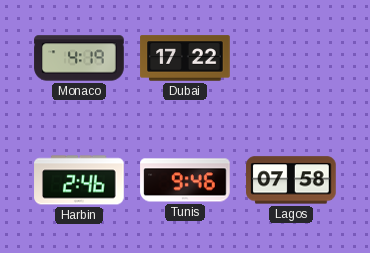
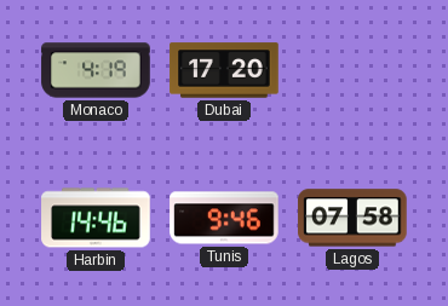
Dubai: 17:22 -> 17:20 (224, 70)
Harbin: 2:46 -> 14:46 (96, 218)
